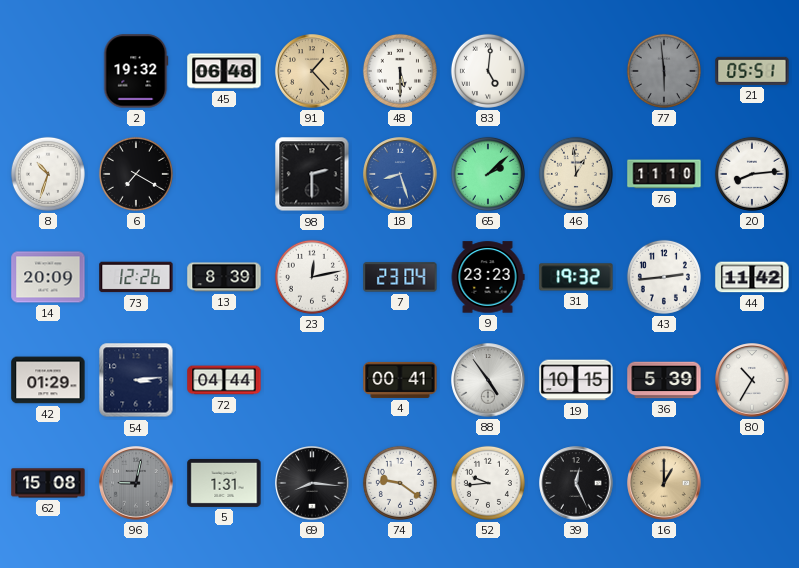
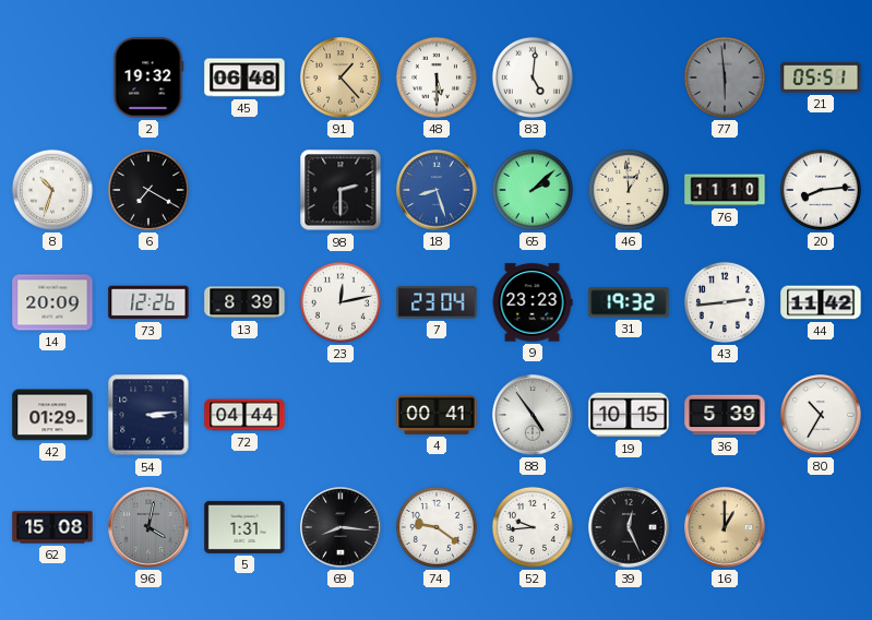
96: 9:02 -> 4:02 (148, 527)
